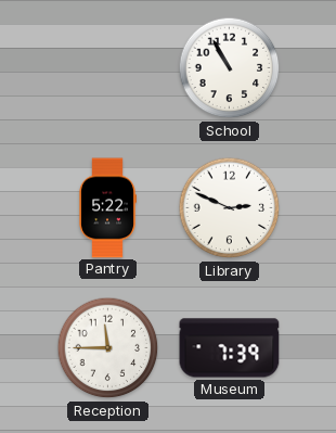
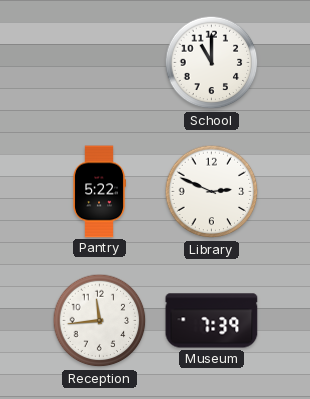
School: 10:55 -> 11:00 (212, 63)
Reception: 11:45 -> 11:44 (100, 321)
